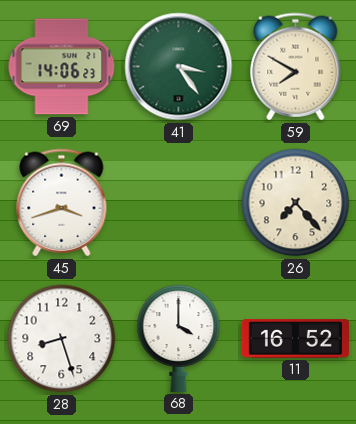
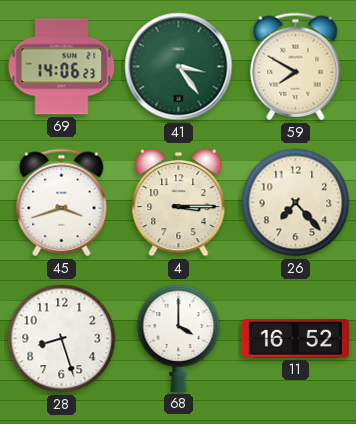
4: none -> 3:15 (179, 203)
